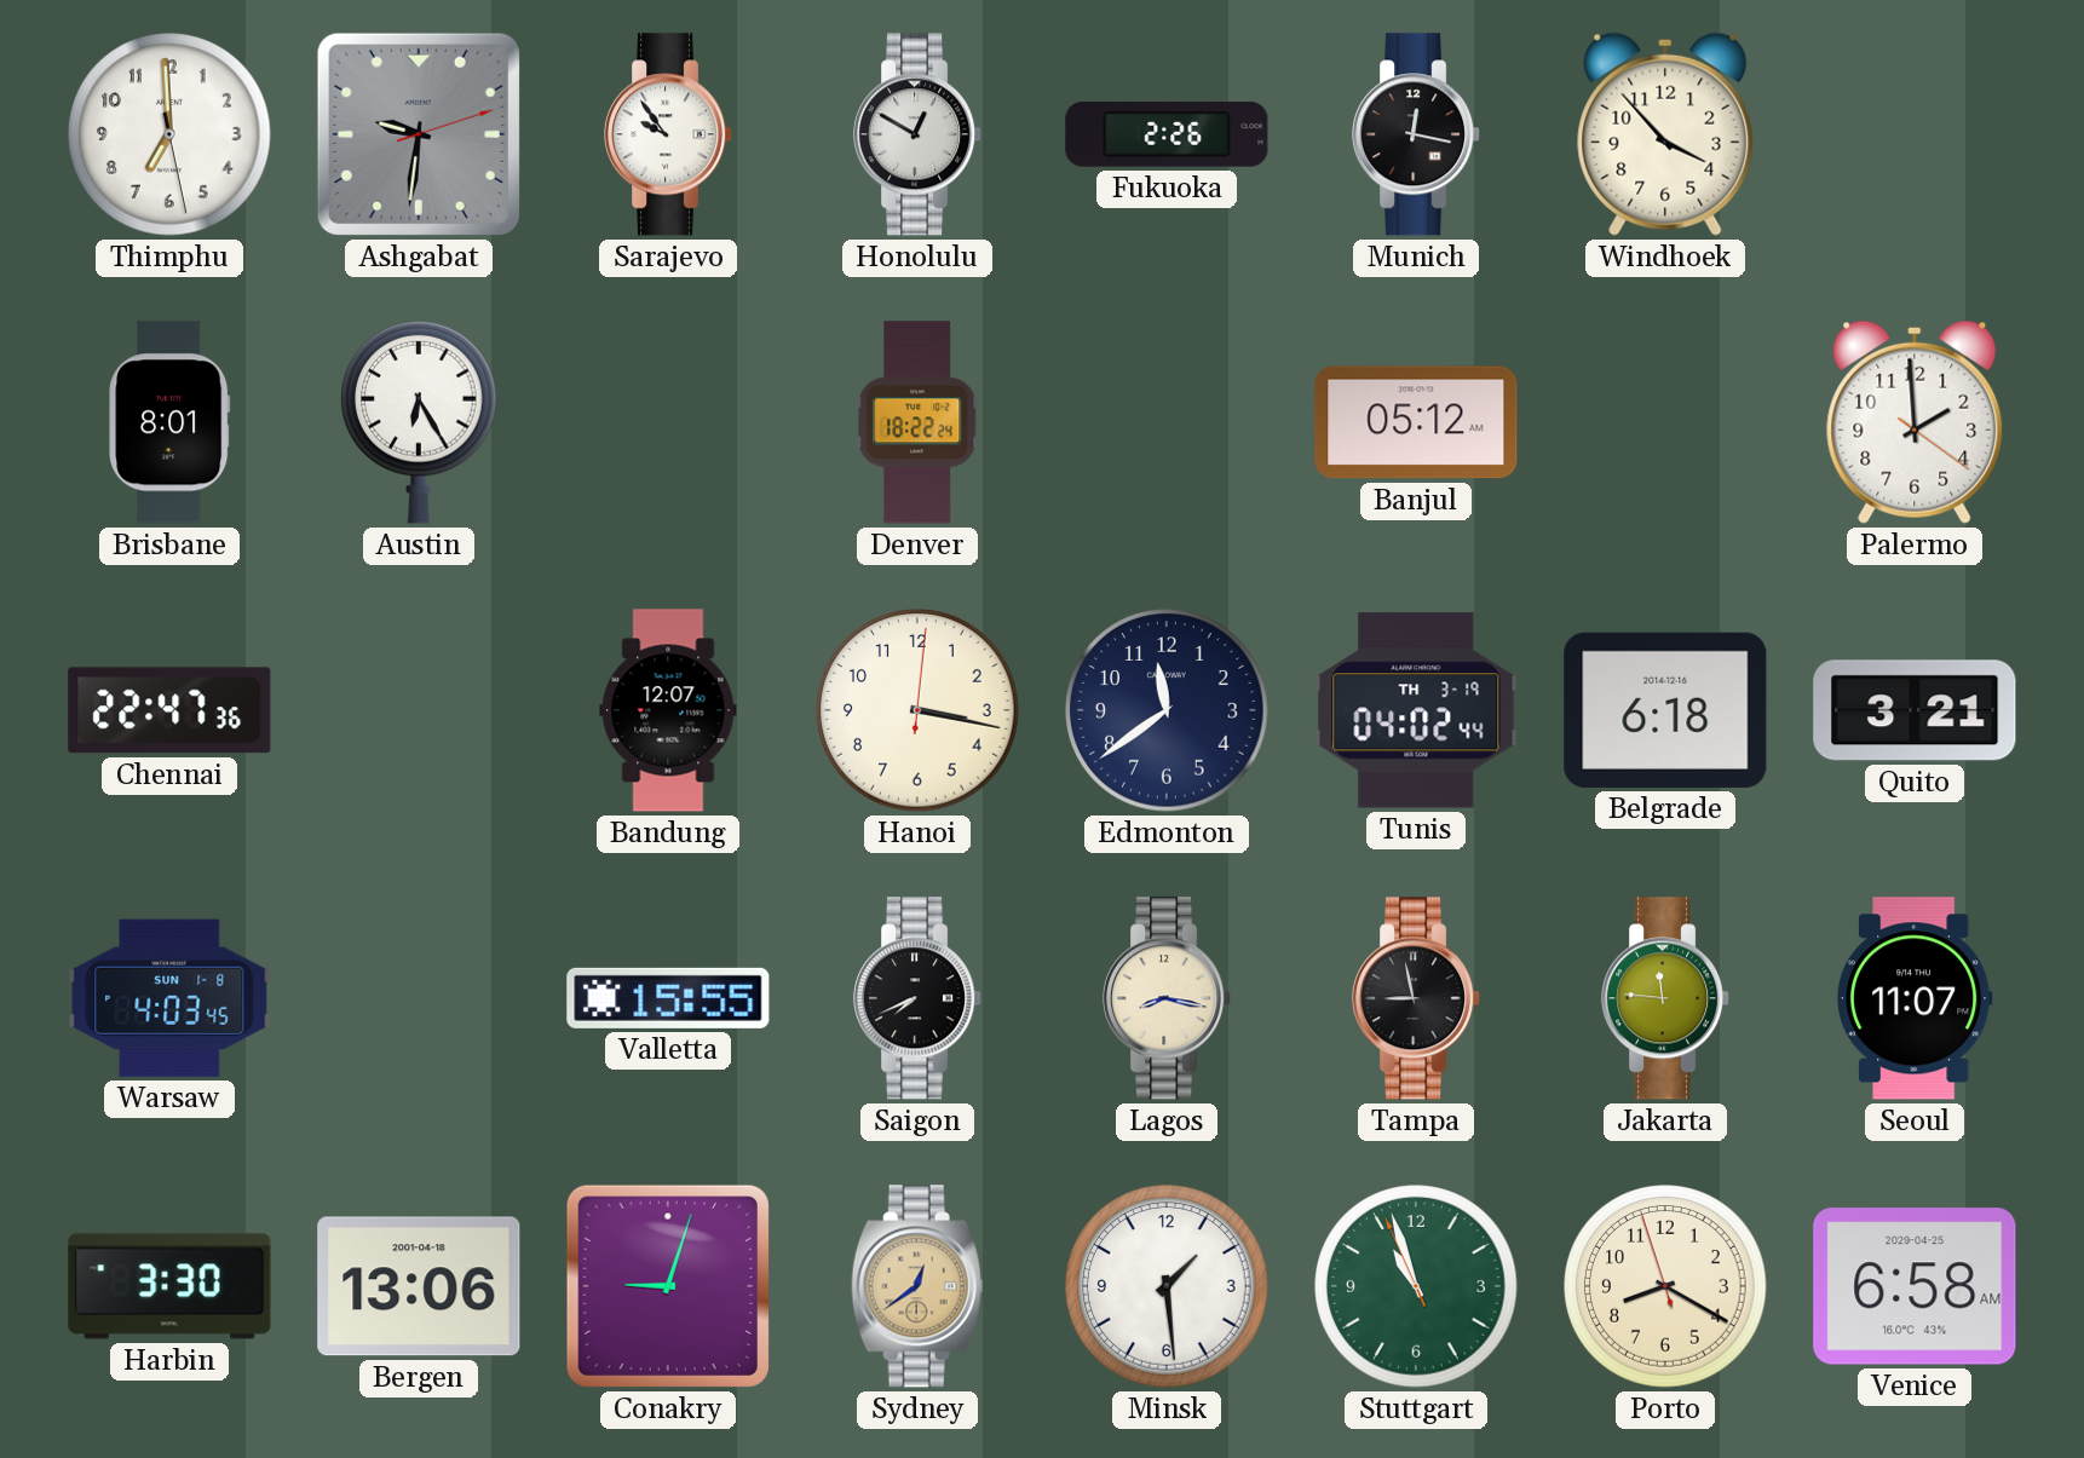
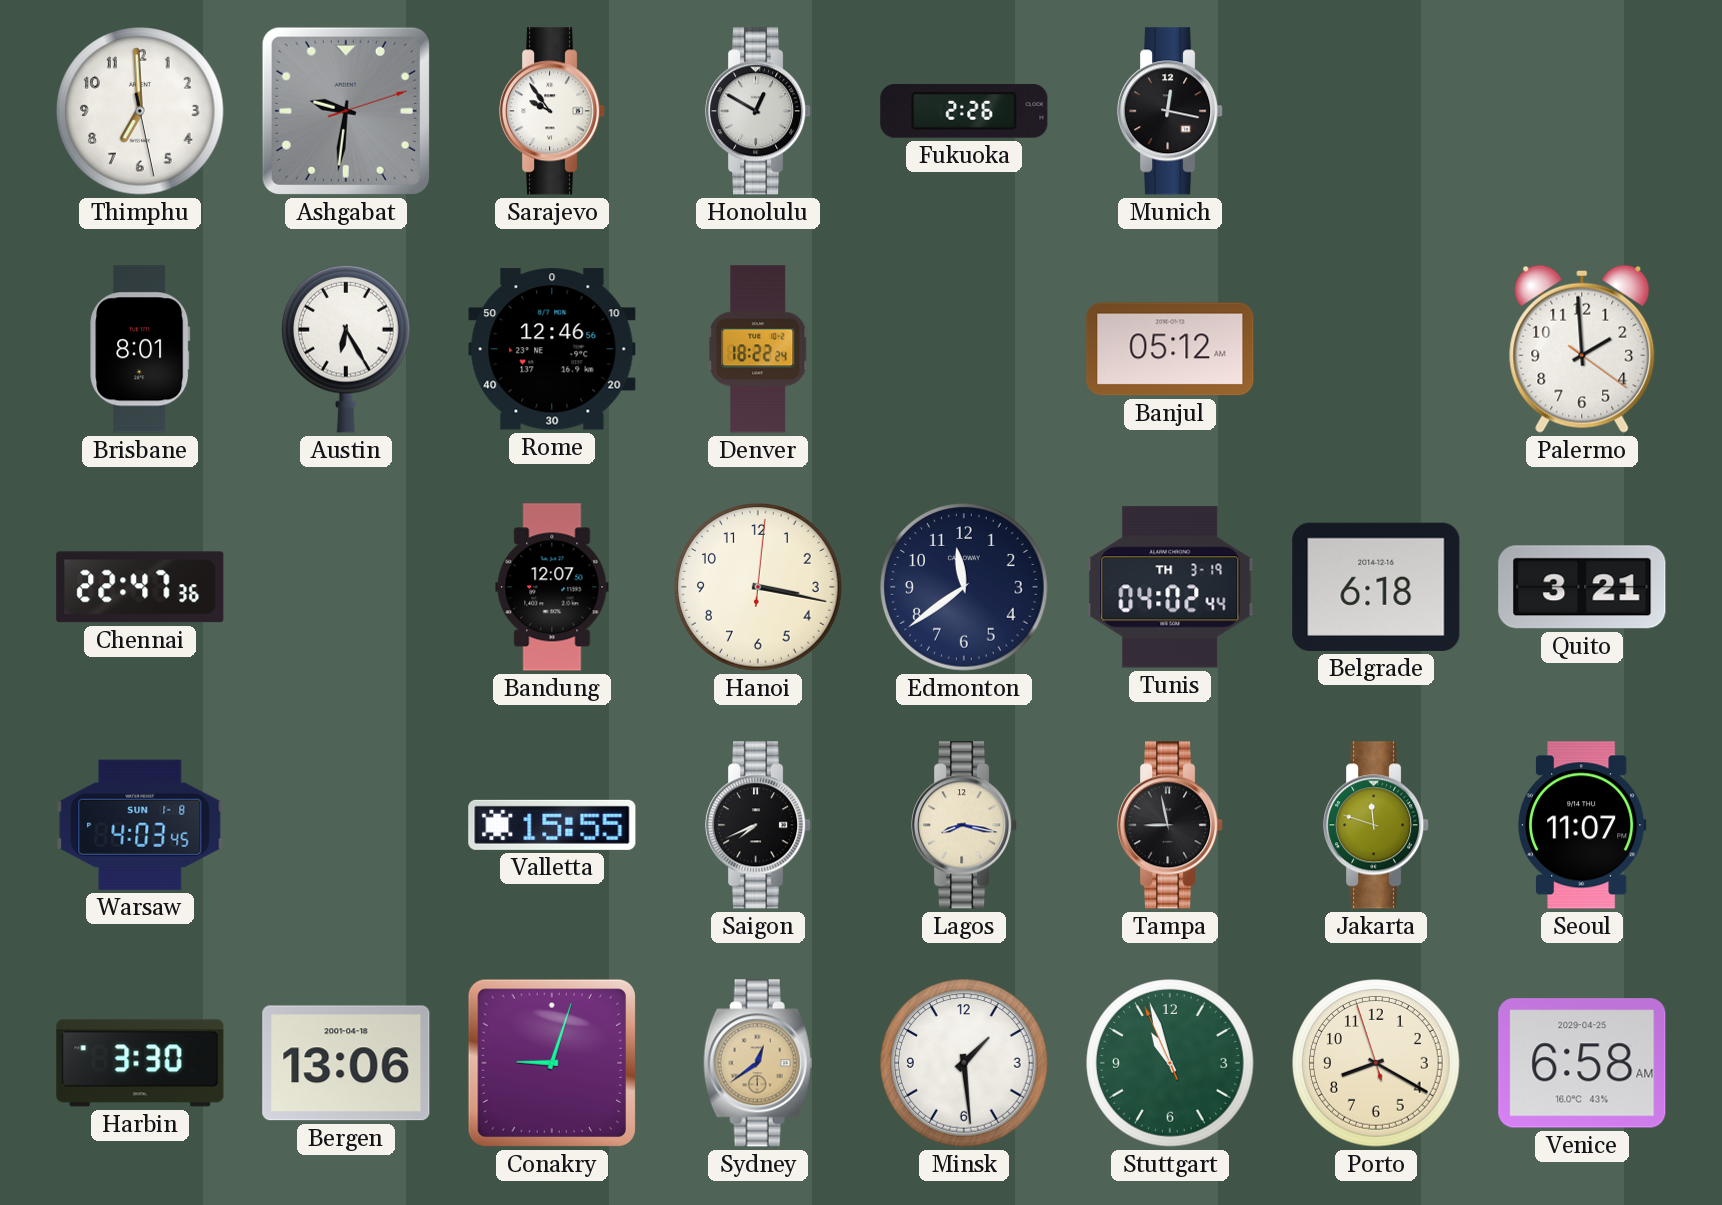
Windhoek: 3:53 -> none (1665, 134)
Rome: none -> 12:46 (552, 349)
Jakarta: 11:46 -> 11:48 (1377, 825)
